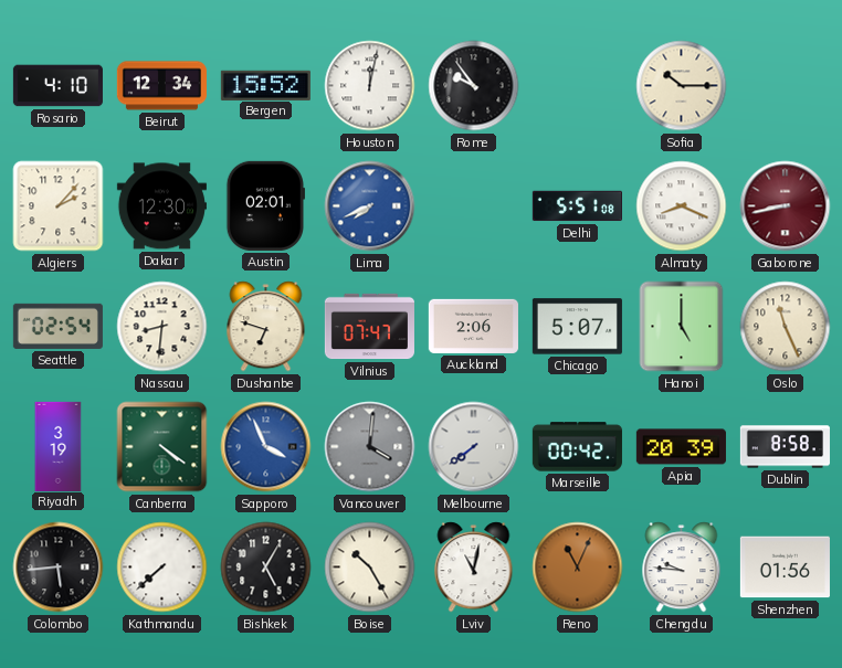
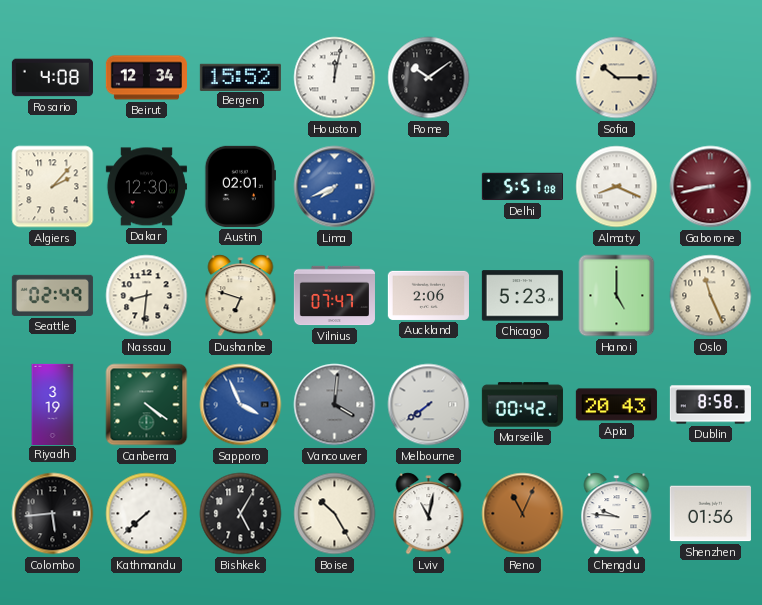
Rosario: 4:10 -> 4:08 (52, 78)
Rome: 9:54 -> 10:09 (429, 78)
Seattle: 02:54 -> 02:49 (52, 295)
Chicago: 5:07 -> 5:23 (522, 296)
Apia: 20:39 -> 20:43 (616, 405)
